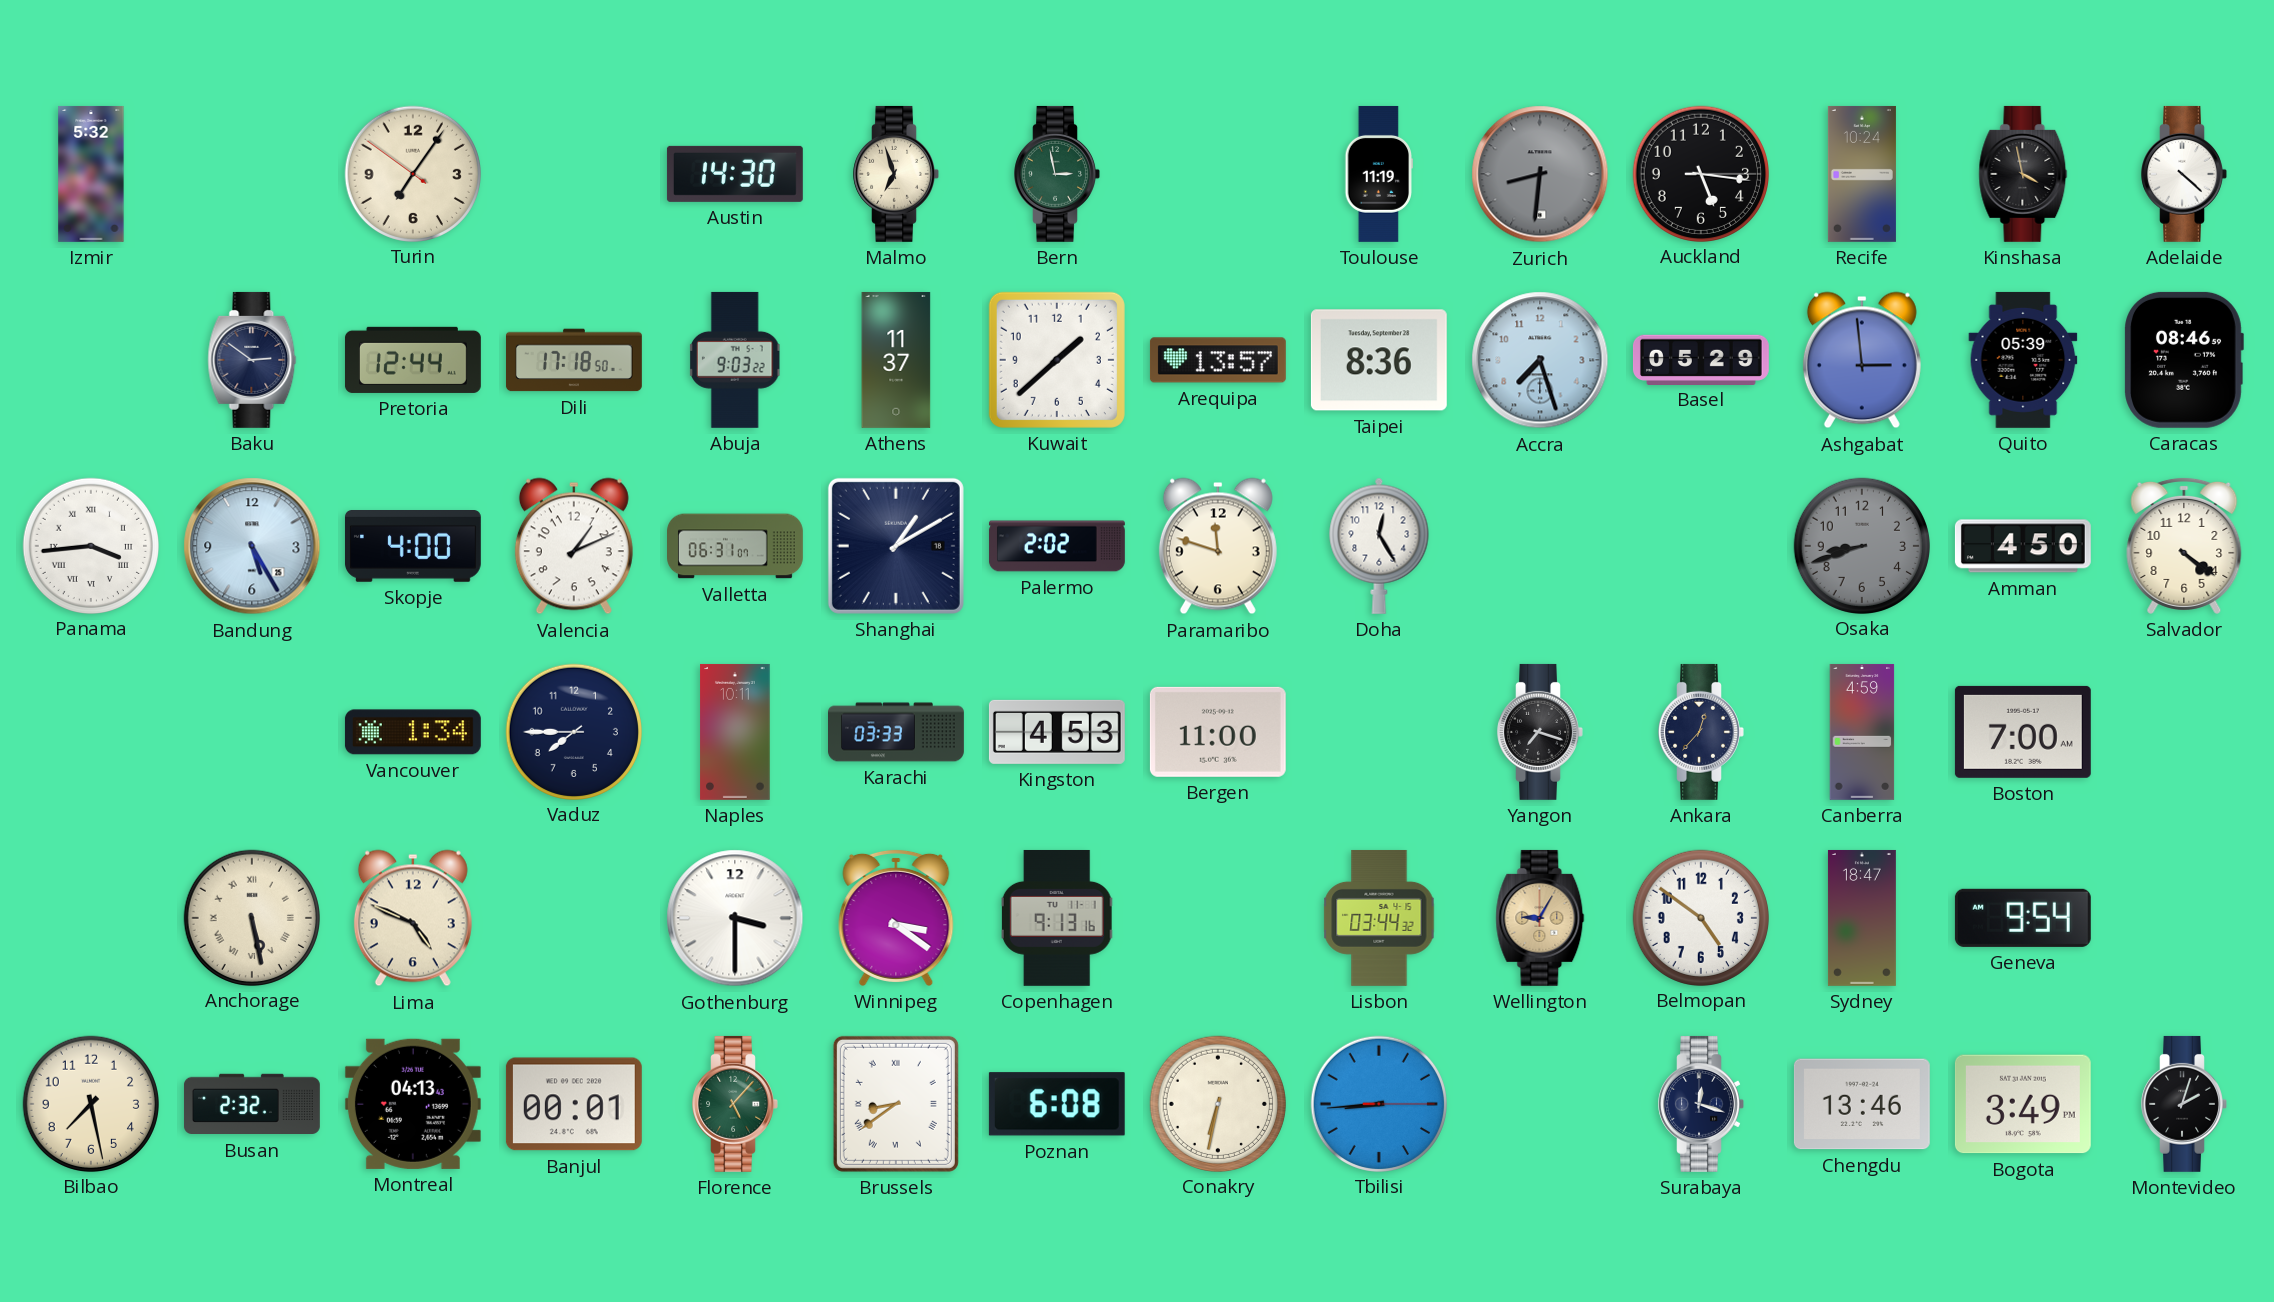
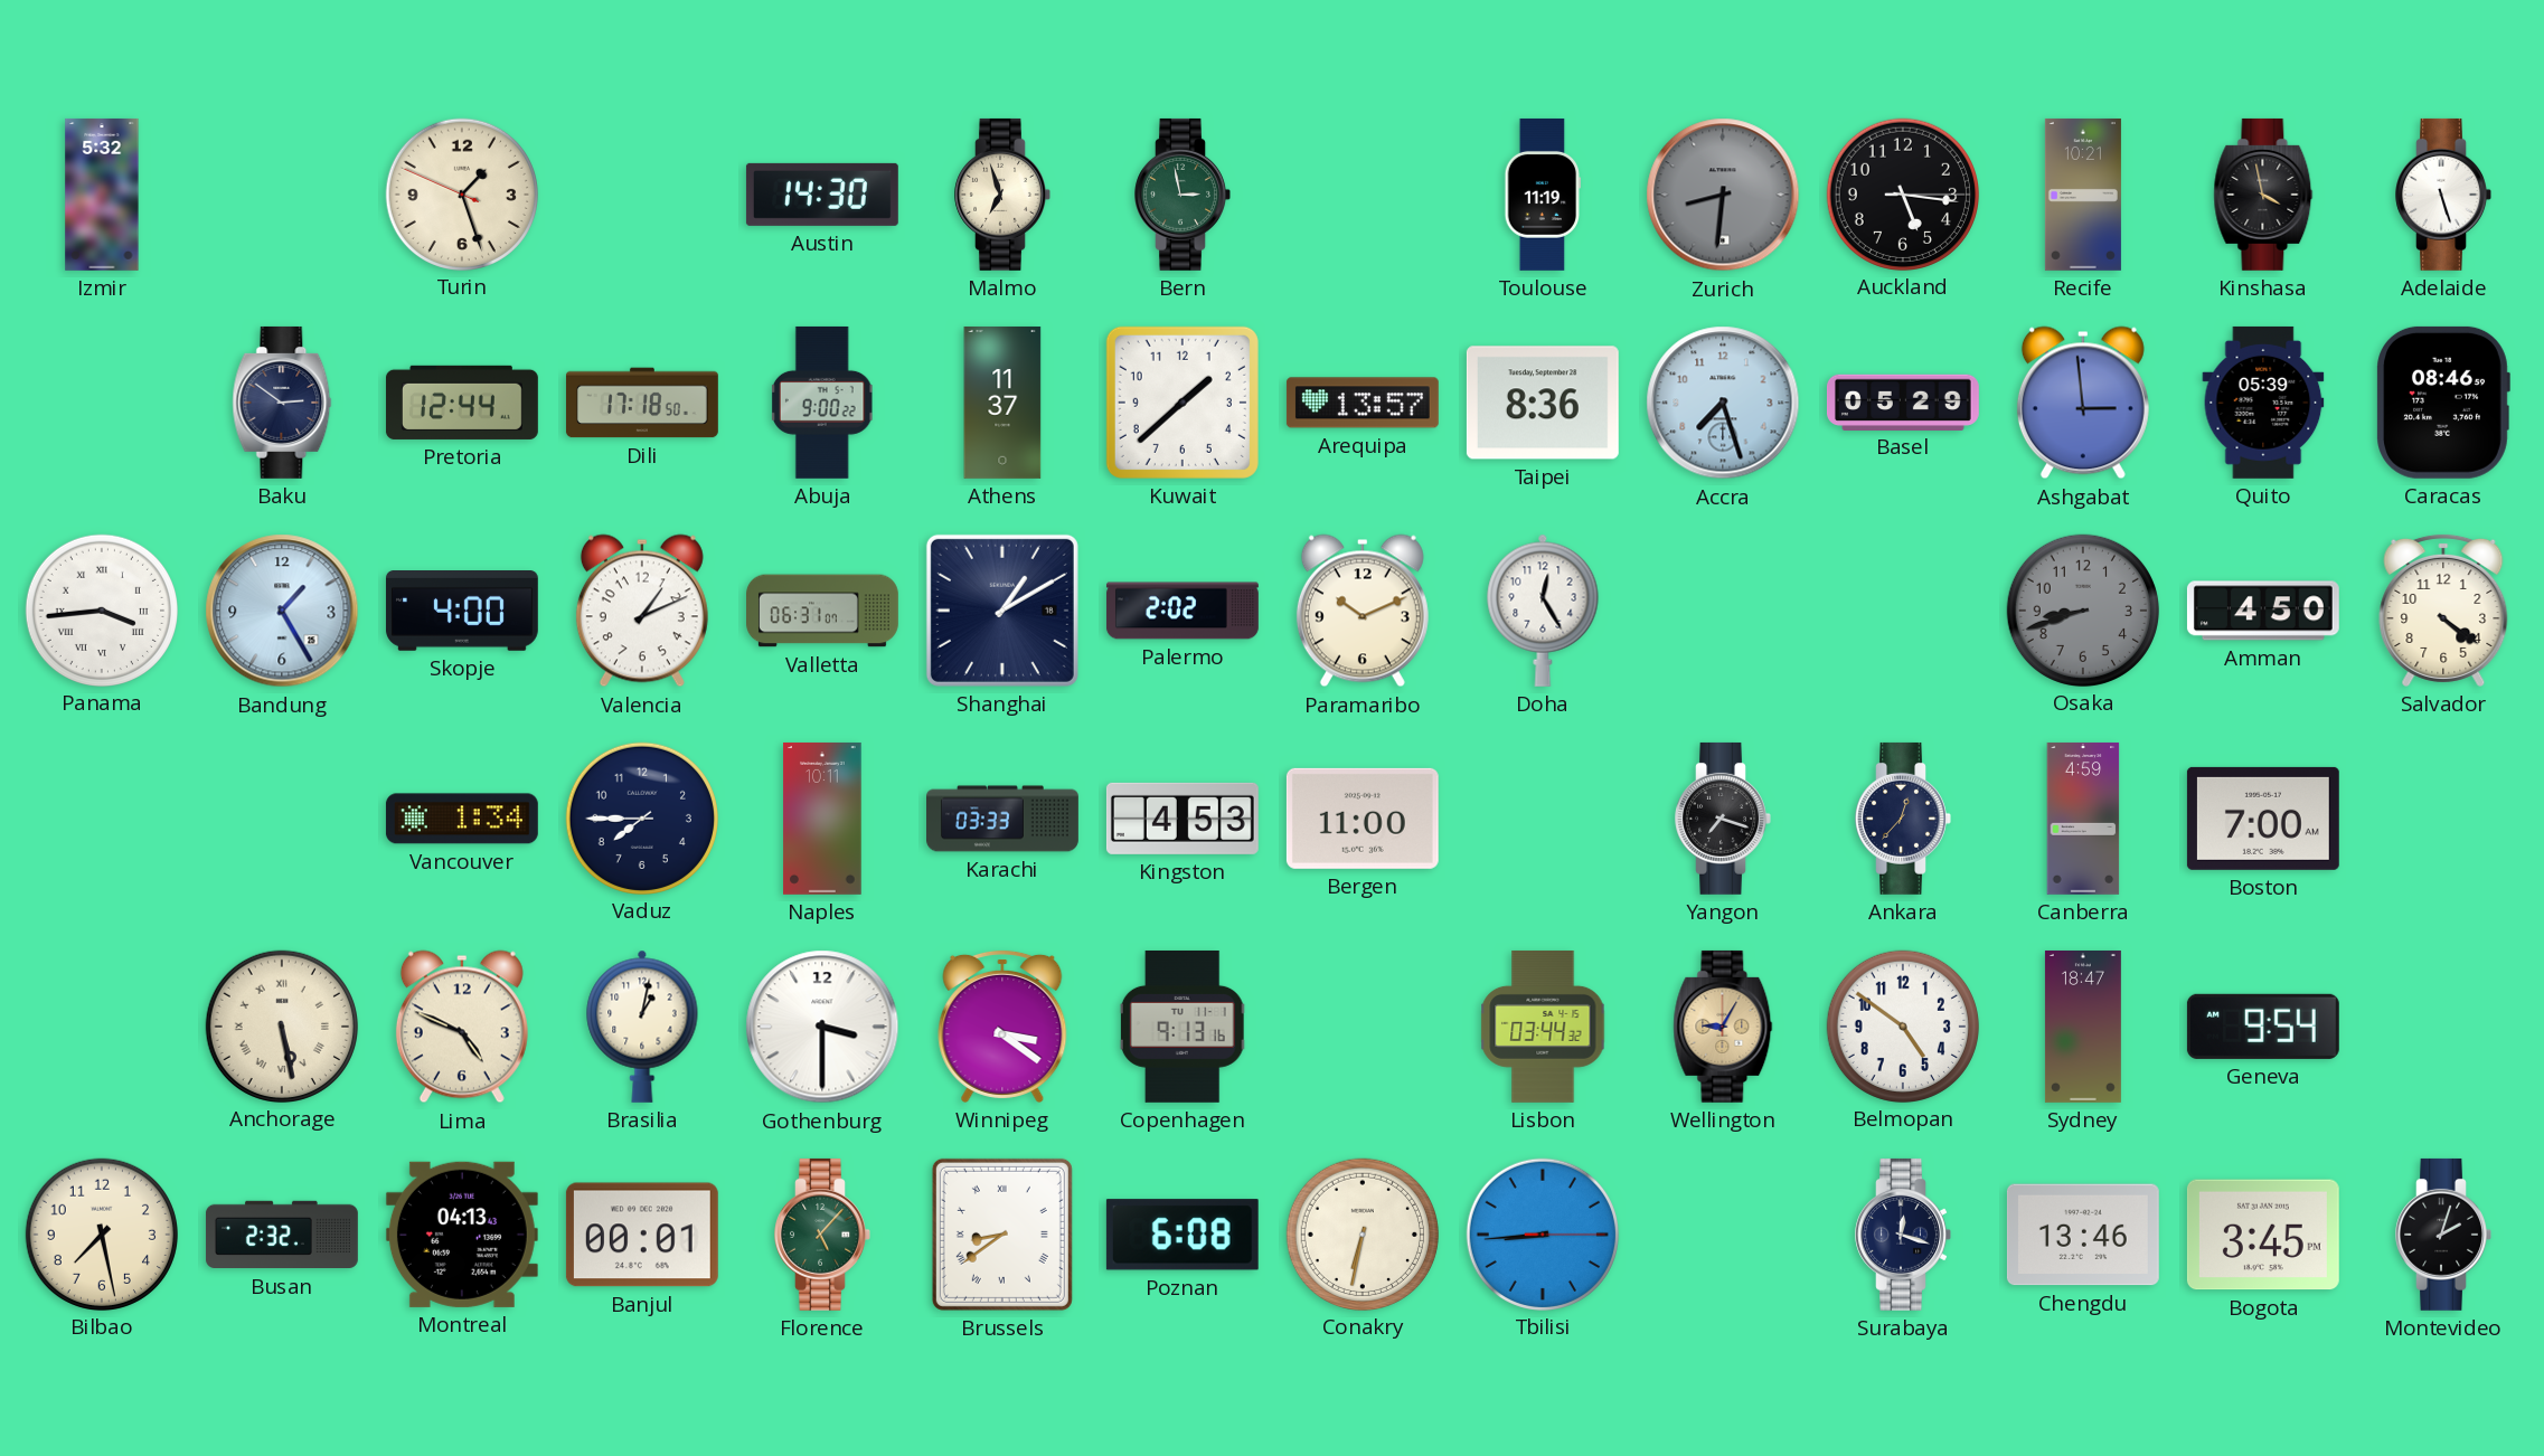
Turin: 7:05 -> 1:26 (461, 193)
Recife: 10:24 -> 10:21 (2083, 195)
Adelaide: 4:22 -> 5:27 (2443, 195)
Abuja: 9:03 -> 9:00 (822, 403)
Bandung: 5:25 -> 1:25 (282, 611)
Paramaribo: 11:48 -> 10:11 (1363, 611)
Brasilia: none -> 1:02 (642, 1027)
Bogota: 3:49 -> 3:45 (2263, 1235)
